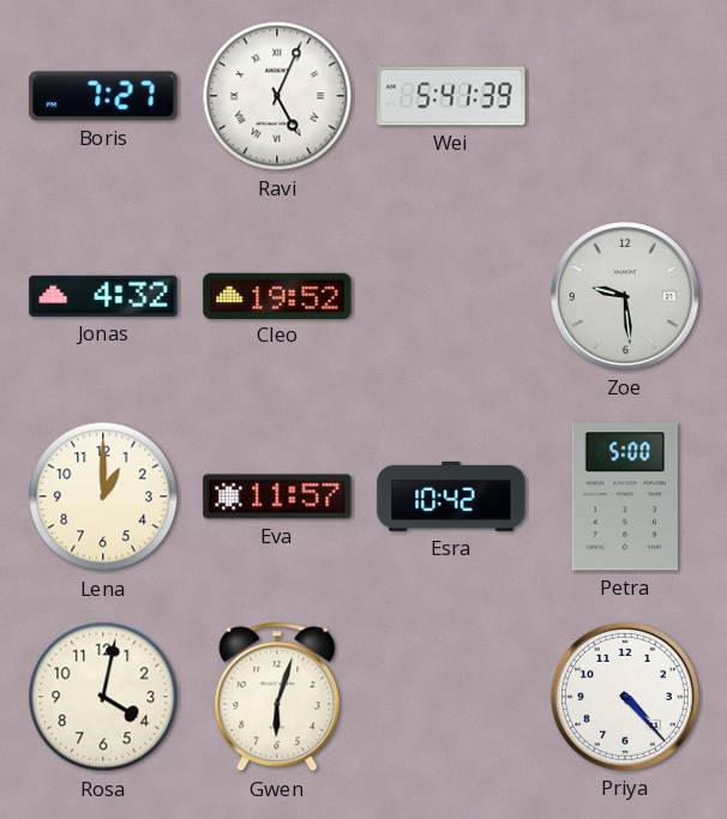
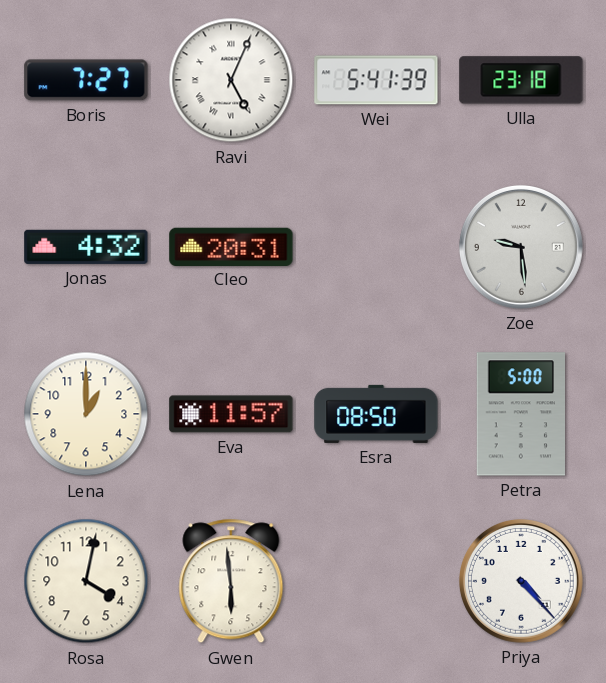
Ulla: none -> 23:18 (521, 80)
Cleo: 19:52 -> 20:31 (231, 246)
Esra: 10:42 -> 08:50 (376, 414)
Gwen: 6:03 -> 5:59 (231, 581)
